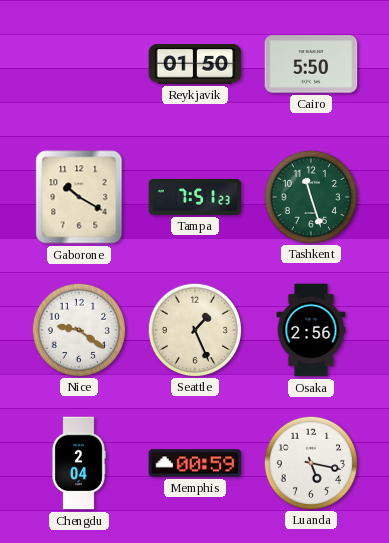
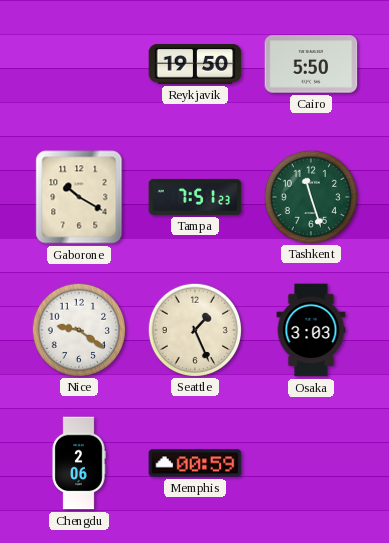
Reykjavik: 01:50 -> 19:50 (195, 64)
Osaka: 2:56 -> 3:03 (311, 330)
Chengdu: 2:04 -> 2:06 (79, 463)
Luanda: 5:17 -> none (310, 462)
